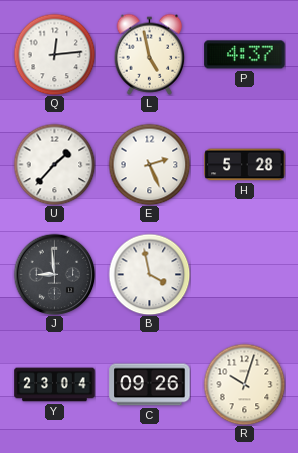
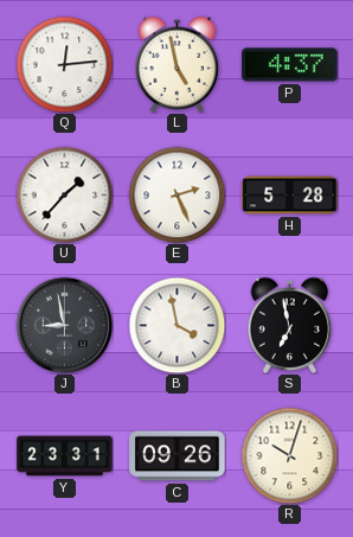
J: 8:59 -> 8:58 (64, 325)
S: none -> 6:58 (290, 325)
Y: 23:04 -> 23:31 (65, 456)
